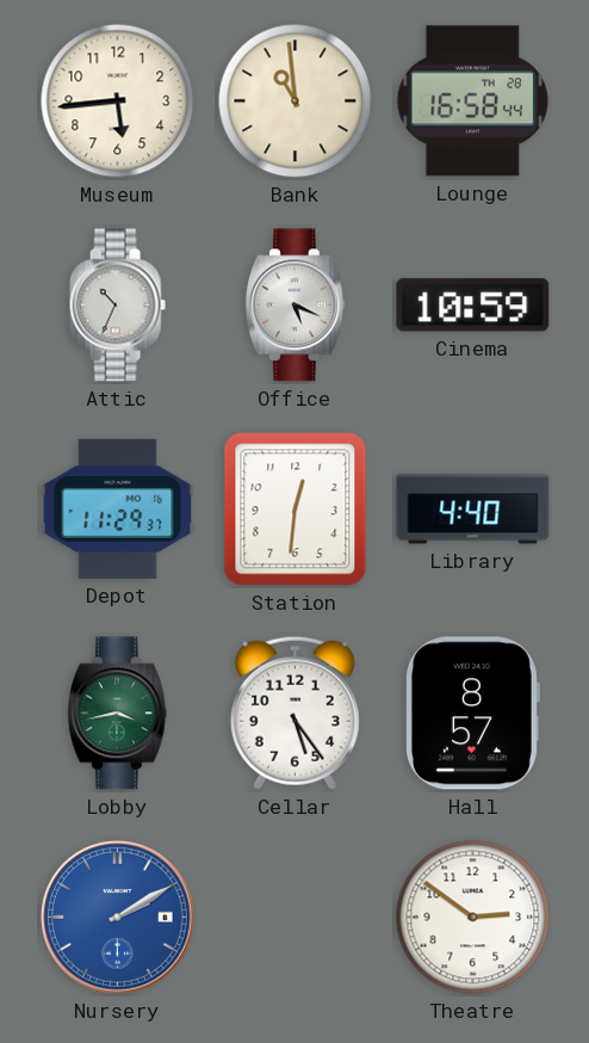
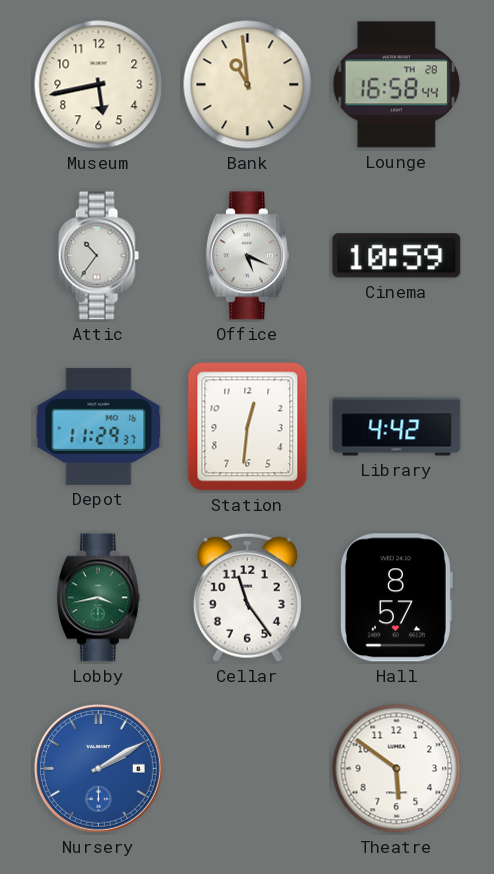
Museum: 5:44 -> 5:43 (99, 85)
Attic: 10:34 -> 10:36 (98, 256)
Library: 4:40 -> 4:42 (397, 427)
Cellar: 5:24 -> 11:24 (247, 597)
Theatre: 2:51 -> 5:51 (397, 769)
